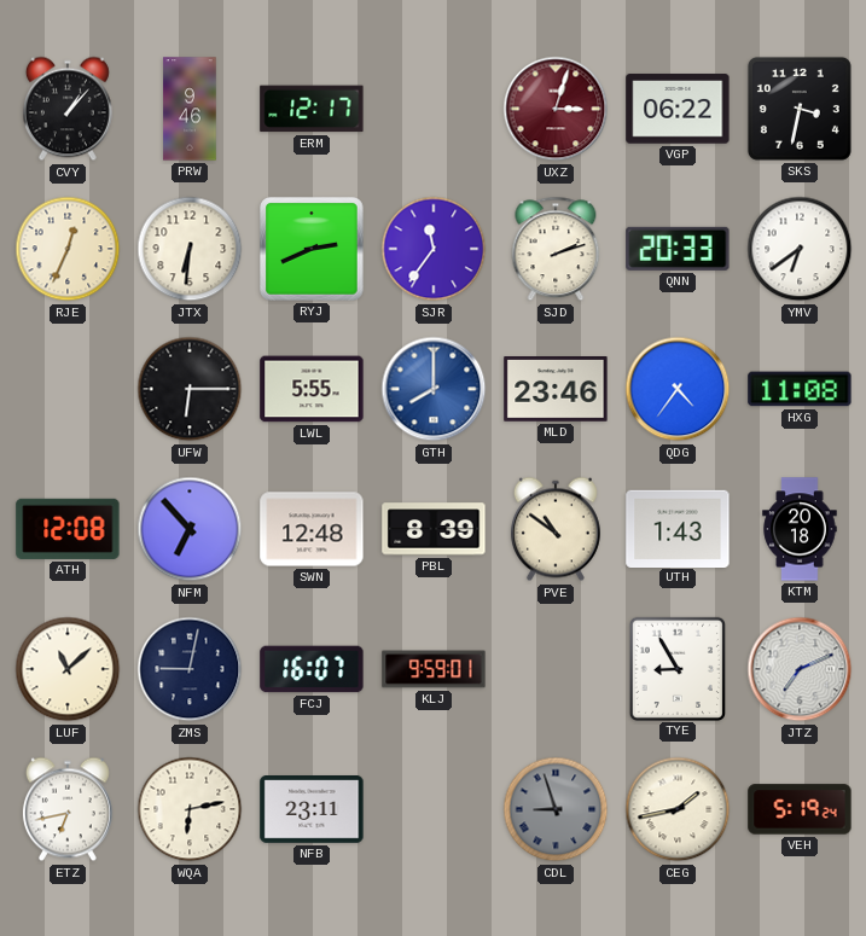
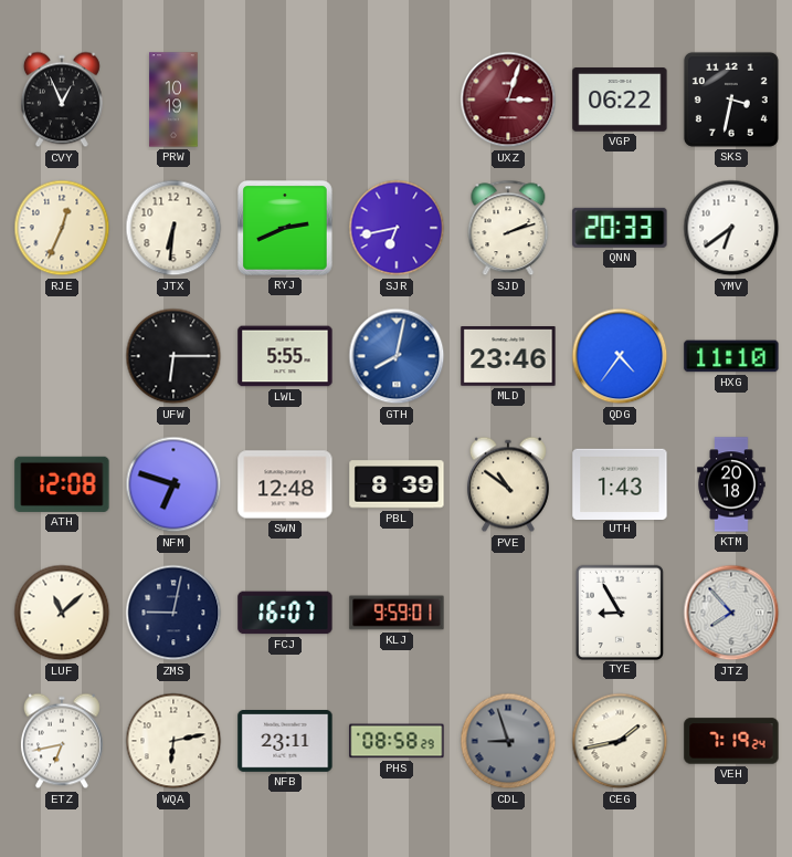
CVY: 1:07 -> 12:56 (62, 100)
PRW: 9:46 -> 10:19 (173, 100)
ERM: 12:17 -> none (312, 109)
SJR: 11:36 -> 6:43 (397, 228)
GTH: 8:00 -> 8:02 (397, 356)
HXG: 11:08 -> 11:10 (731, 356)
NFM: 6:53 -> 6:48 (173, 484)
JTZ: 7:11 -> 7:53 (731, 613)
PHS: none -> 08:58 (397, 741)
VEH: 5:19 -> 7:19 (731, 741)
